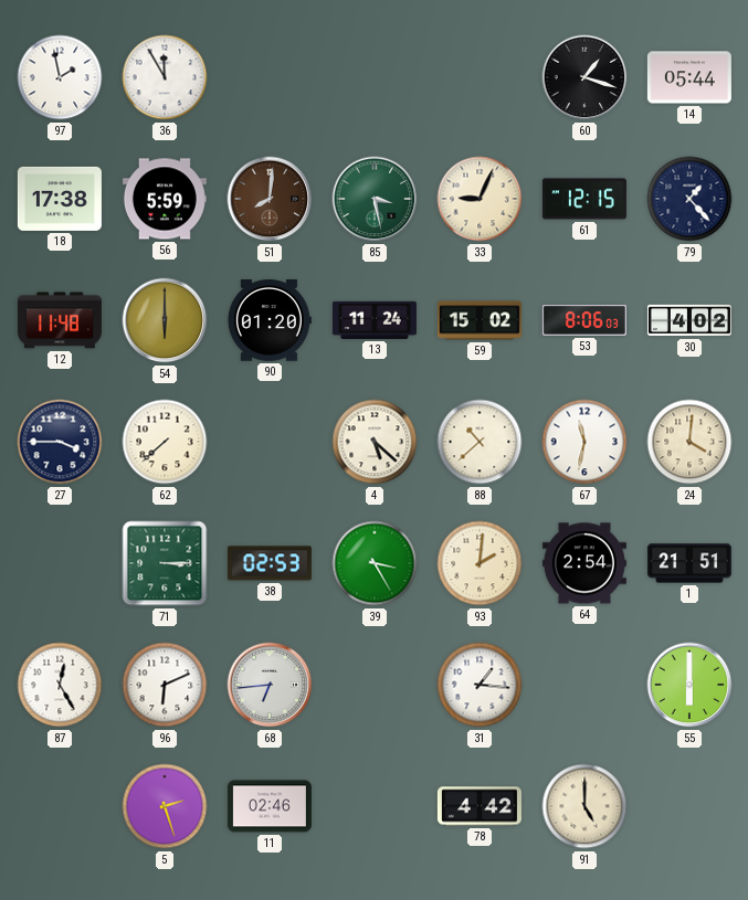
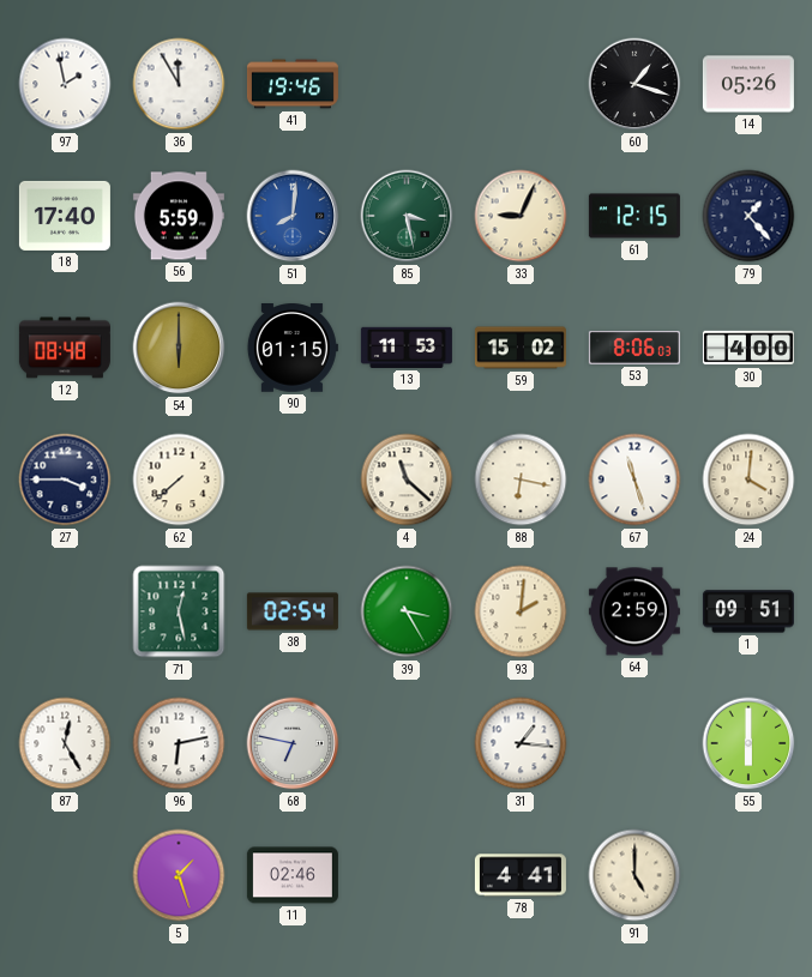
41: none -> 19:46 (293, 84)
14: 05:44 -> 05:26 (748, 84)
18: 17:38 -> 17:40 (65, 216)
51 dial: brown -> blue (293, 216)
12: 11:48 -> 08:48 (65, 348)
90: 01:20 -> 01:15 (293, 349)
13: 11:24 -> 11:53 (407, 348)
30: 4:02 -> 4:00 (748, 348)
4: 5:22 -> 11:22 (407, 480)
88: 10:38 -> 6:17 (521, 480)
67: 11:32 -> 11:27 (634, 480)
71: 3:15 -> 12:28 (179, 611)
38: 02:53 -> 02:54 (293, 611)
64: 2:54 -> 2:59 (634, 611)
1: 21:51 -> 09:51 (748, 611)
96: 6:11 -> 6:13 (179, 743)
68: 6:44 -> 6:47 (293, 743)
5: 2:27 -> 1:27 (179, 875)
78: 4:42 -> 4:41 (521, 875)
